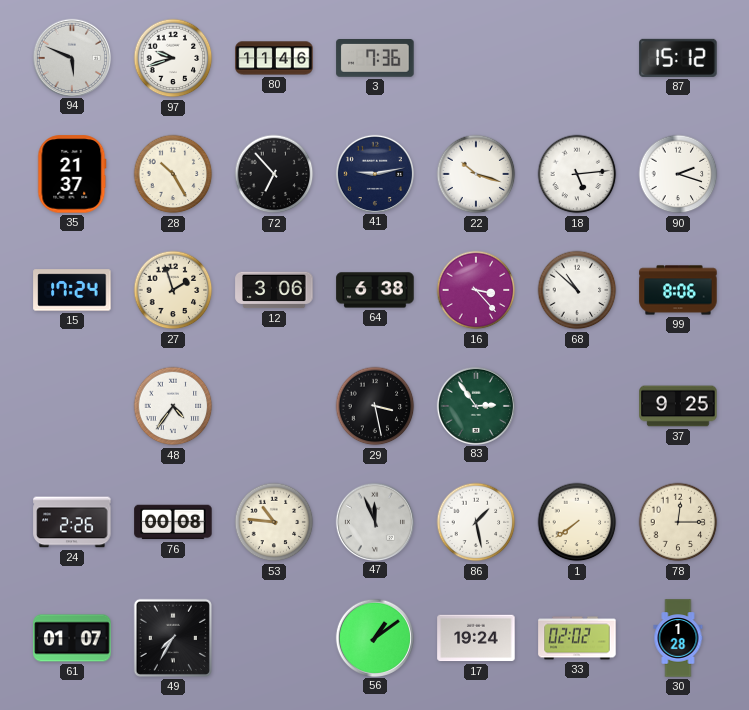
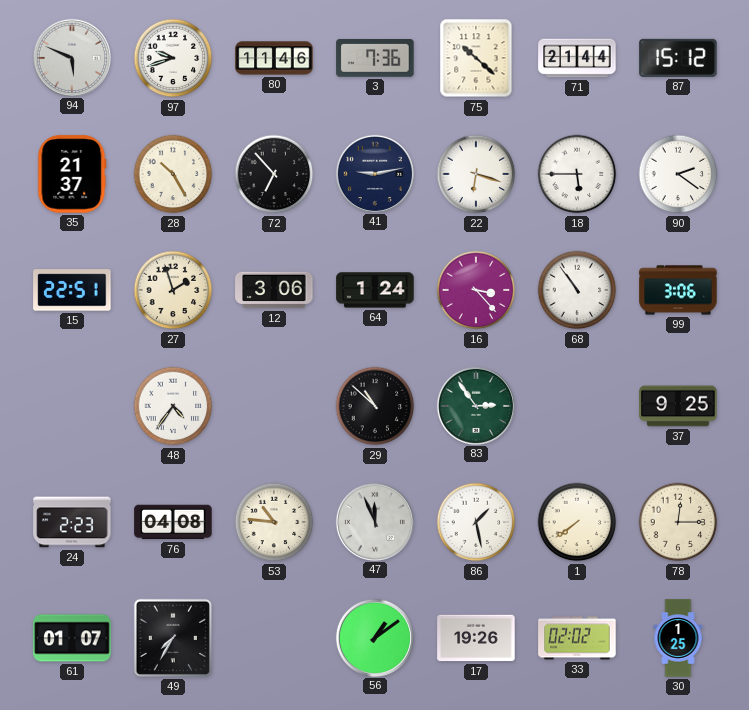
75: none -> 10:22 (476, 58)
71: none -> 21:44 (577, 58)
22: 10:18 -> 6:18 (476, 174)
18: 5:14 -> 5:45 (577, 174)
90: 2:18 -> 2:21 (678, 174)
15: 17:24 -> 22:51 (72, 290)
64: 6:38 -> 1:24 (375, 290)
68: 10:52 -> 10:54 (577, 290)
99: 8:06 -> 3:06 (678, 290)
29: 3:28 -> 10:52 (375, 406)
24: 2:26 -> 2:23 (72, 522)
76: 00:08 -> 04:08 (173, 522)
17: 19:24 -> 19:26 (476, 638)
30: 1:28 -> 1:25 (678, 638)
